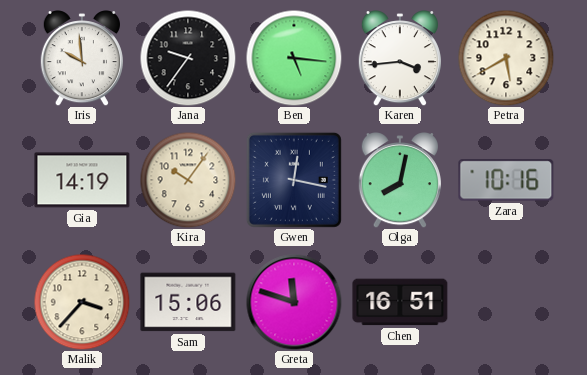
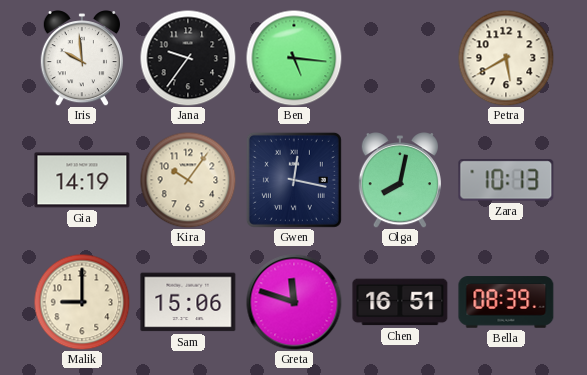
Karen: 3:44 -> none (400, 58)
Zara: 10:16 -> 10:13 (506, 180)
Malik: 3:37 -> 9:00 (82, 302)
Bella: none -> 08:39 (506, 302)
